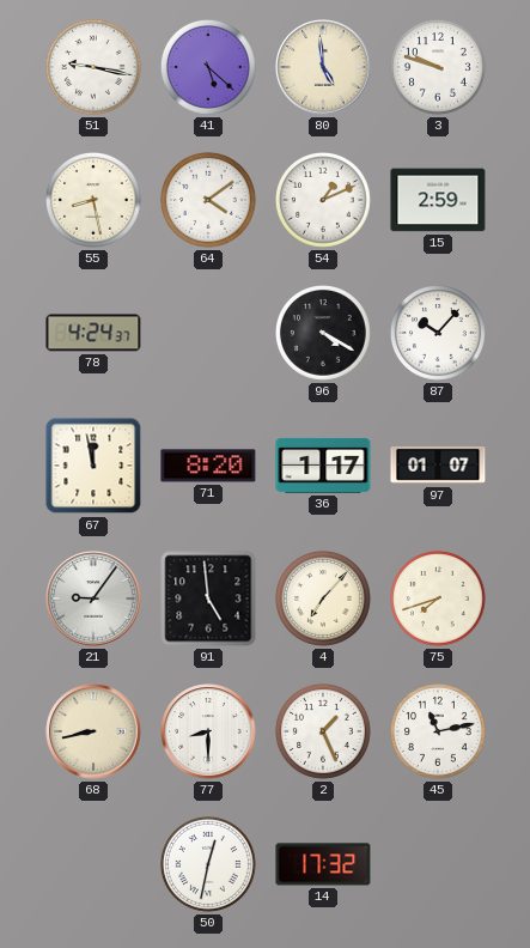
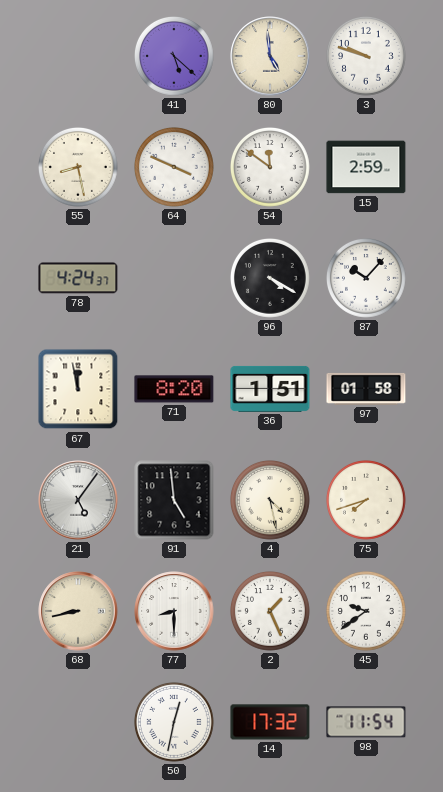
51: 9:17 -> none (95, 68)
64: 4:09 -> 3:49 (175, 168)
54: 1:11 -> 11:51 (271, 168)
36: 1:17 -> 1:51 (270, 389)
97: 01:07 -> 01:58 (366, 389)
21: 9:06 -> 5:06 (78, 500)
4: 7:07 -> 4:28 (271, 501)
45: 11:13 -> 9:39 (367, 612)
98: none -> 11:54 (366, 722)
